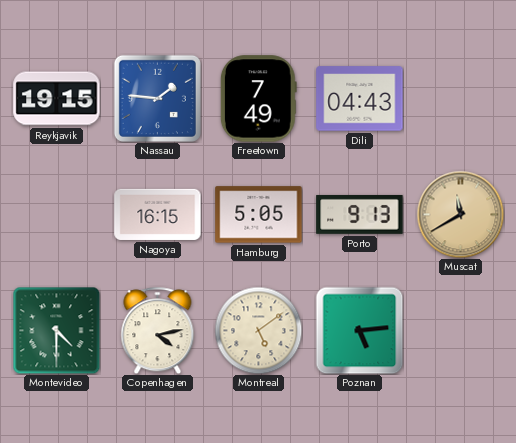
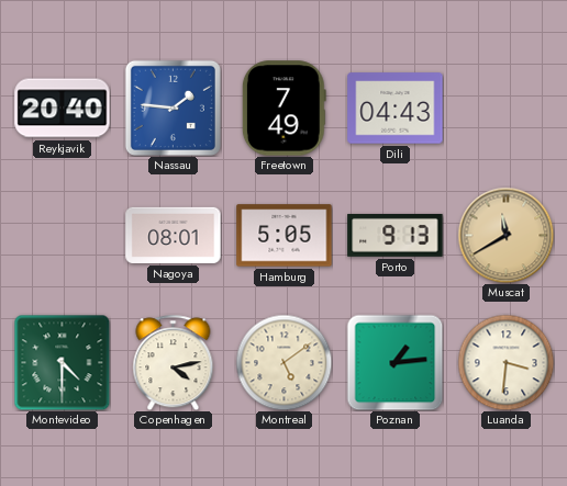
Reykjavik: 19:15 -> 20:40 (63, 109)
Nagoya: 16:15 -> 08:01 (174, 235)
Poznan: 5:14 -> 1:14 (394, 362)
Luanda: none -> 3:31 (505, 362)
